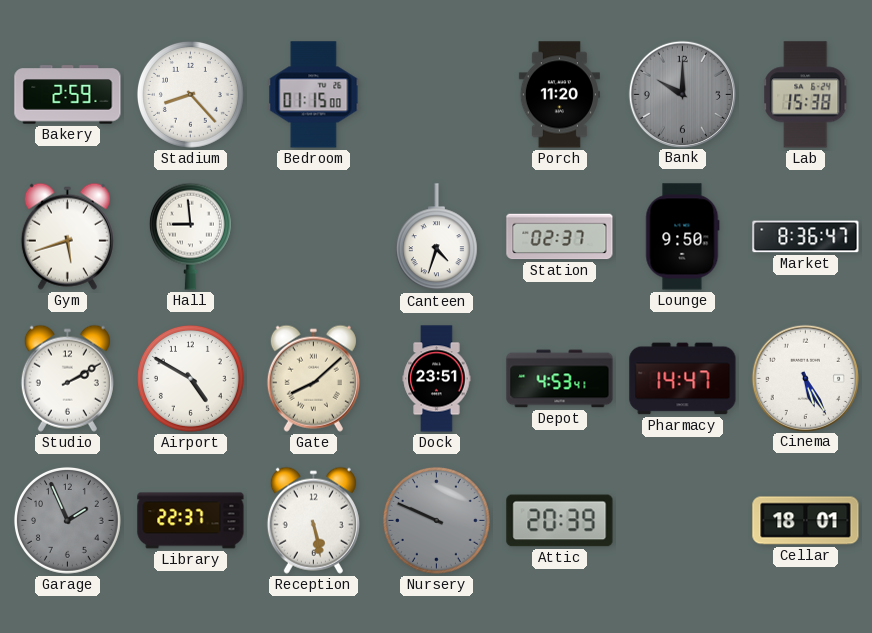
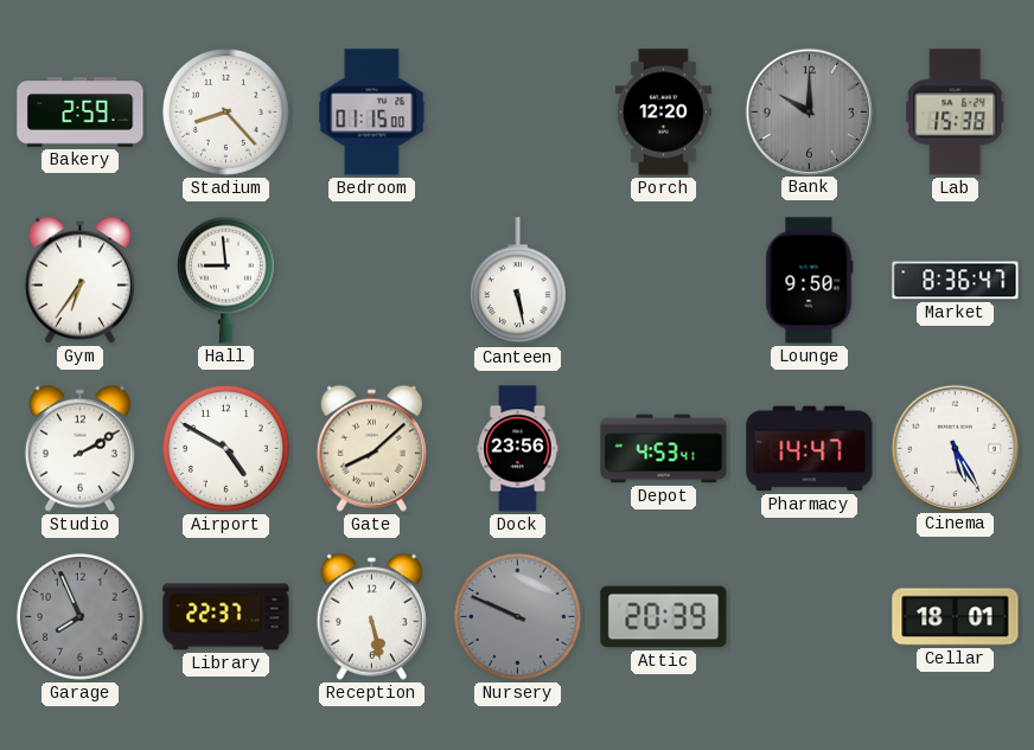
Porch: 11:20 -> 12:20 (663, 113)
Gym: 5:42 -> 6:36 (79, 280)
Canteen: 4:33 -> 5:28 (517, 281)
Station: 02:37 -> none (560, 237)
Dock: 23:51 -> 23:56 (518, 449)
Garage: 1:56 -> 7:56 (79, 616)
